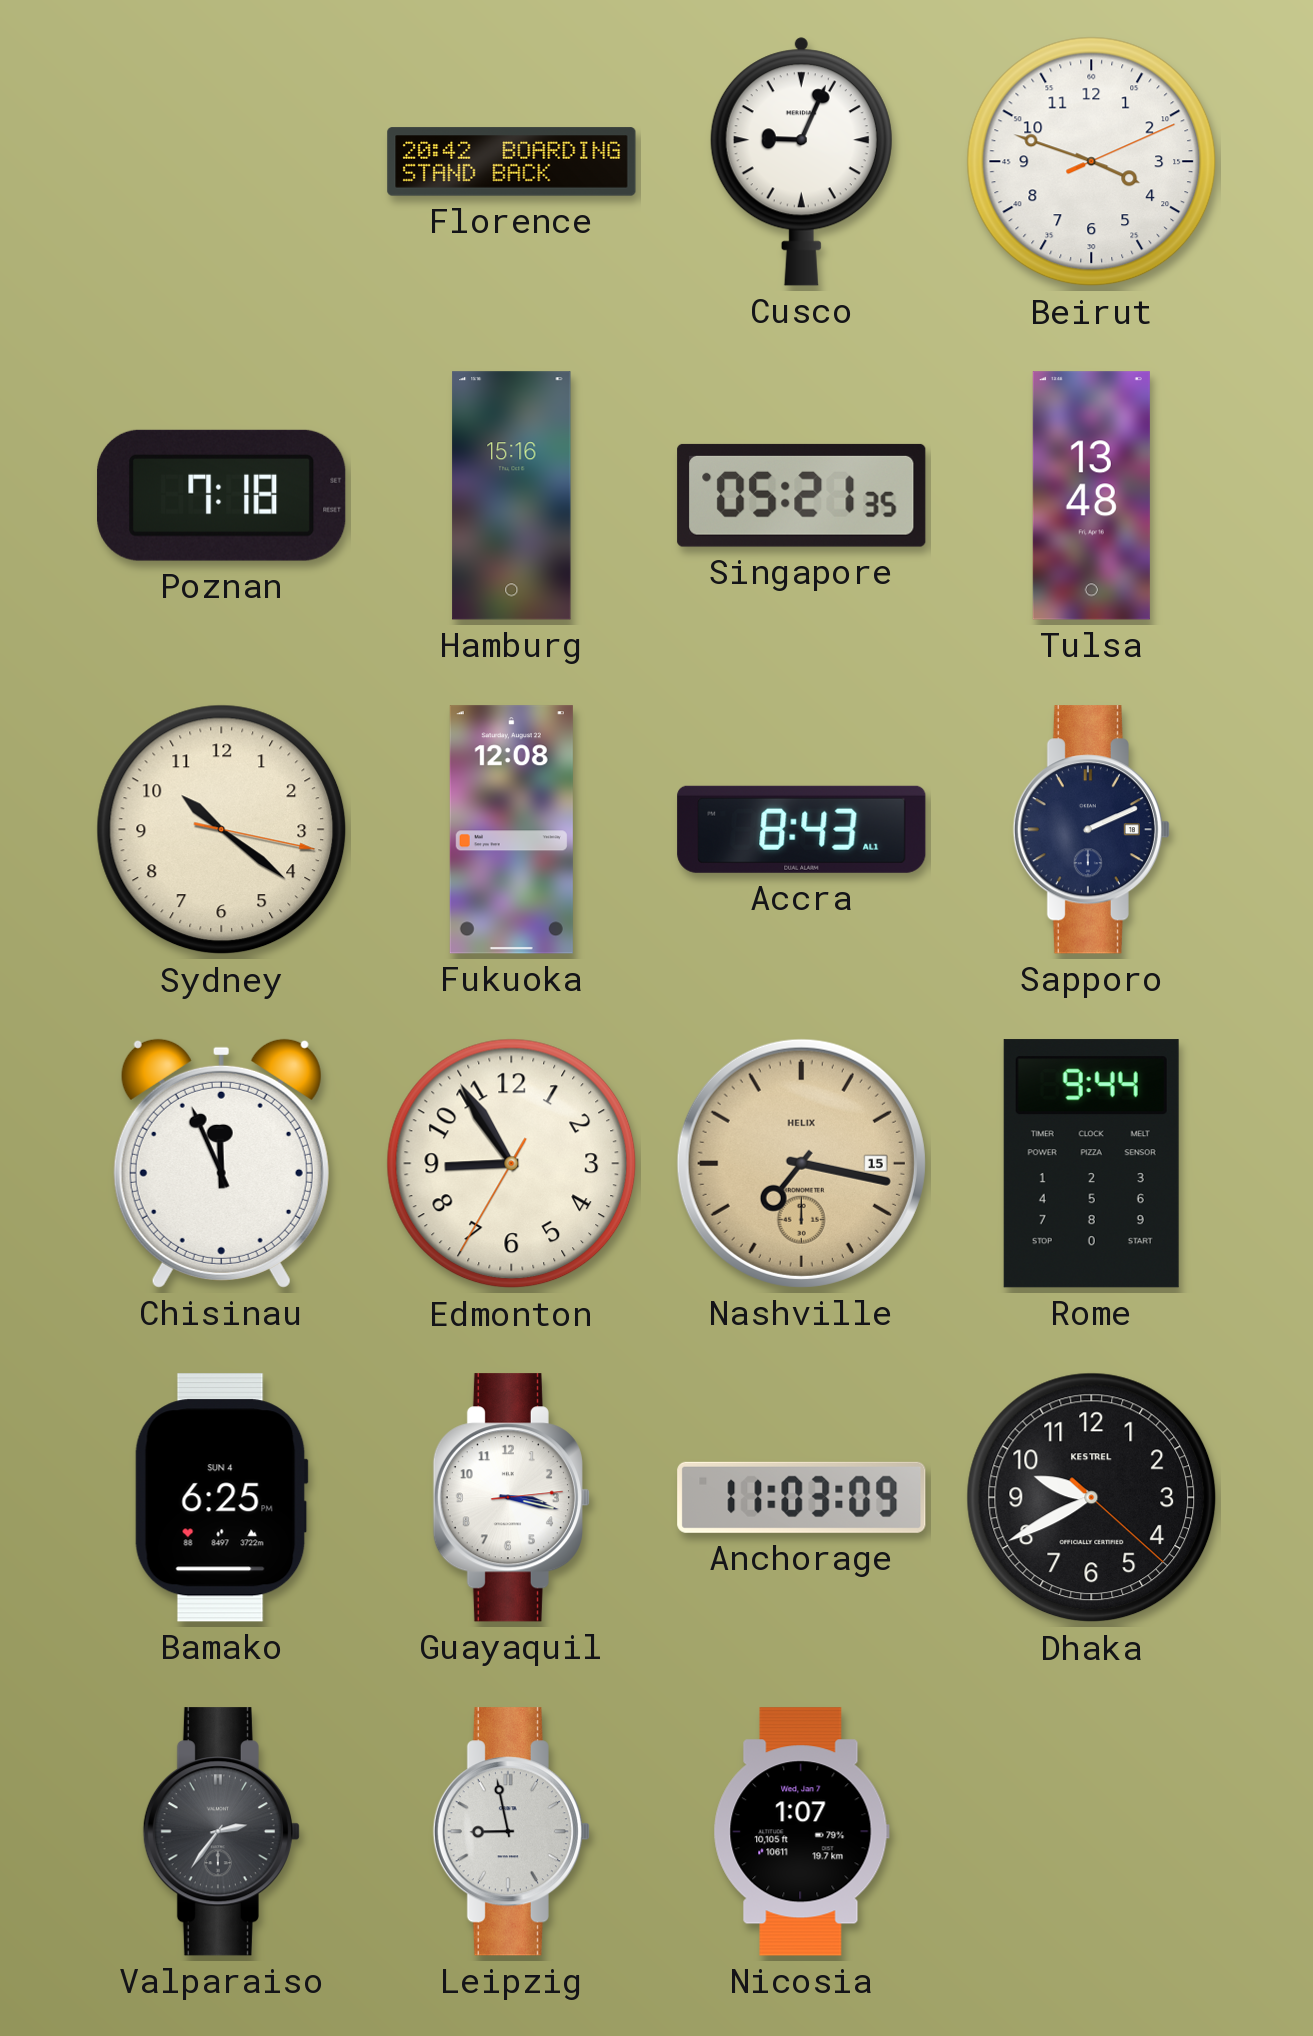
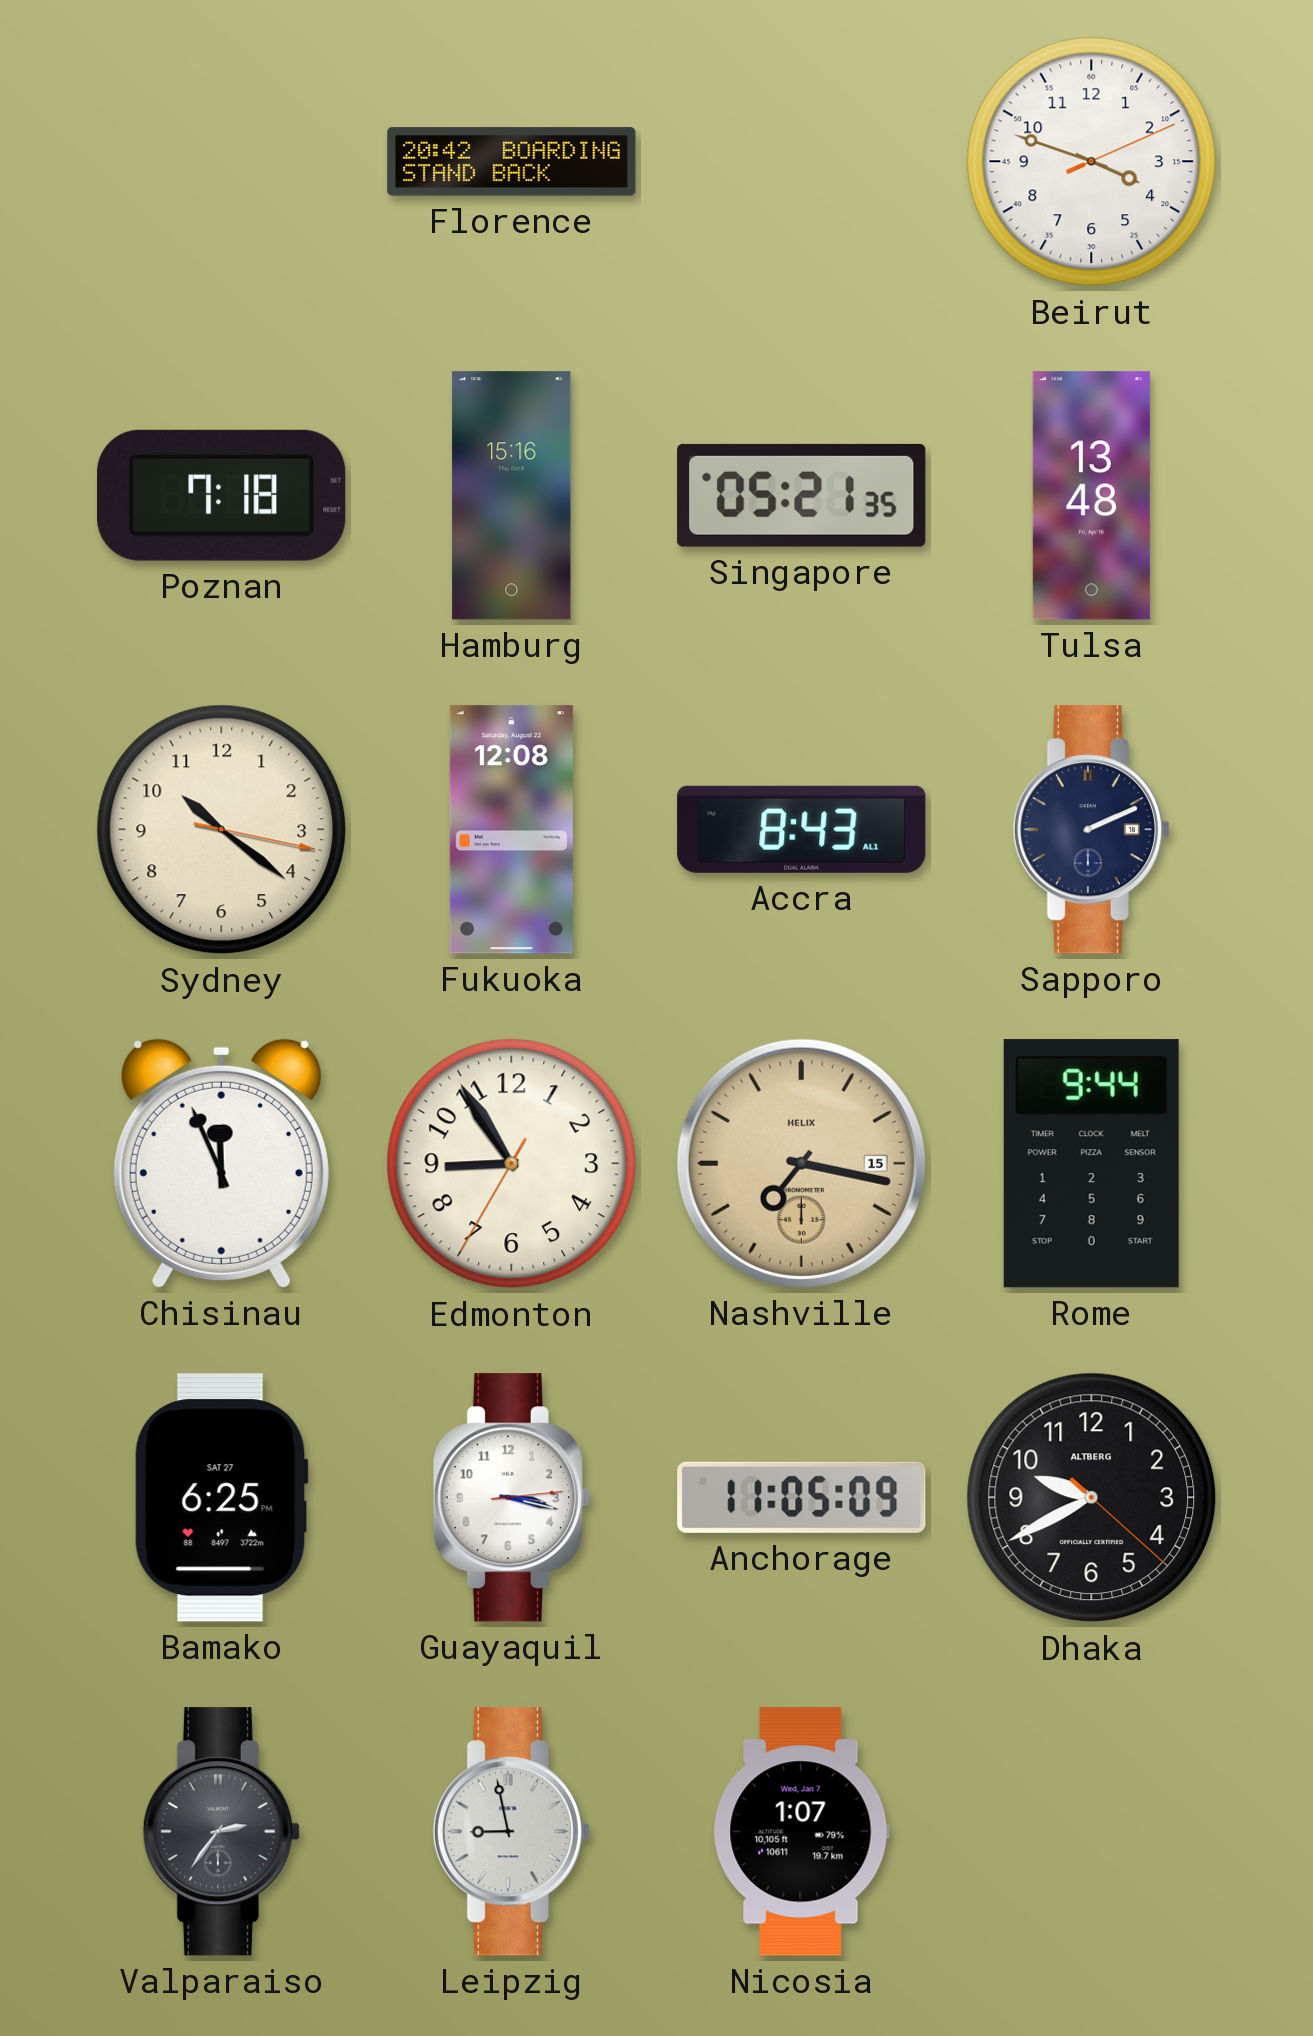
Cusco: 9:04 -> none (801, 161)
Bamako date: SUN 4 -> SAT 27 (221, 1498)
Anchorage: 11:03 -> 11:05 (802, 1497)
Dhaka brand: KESTREL -> ALTBERG (1092, 1498)
